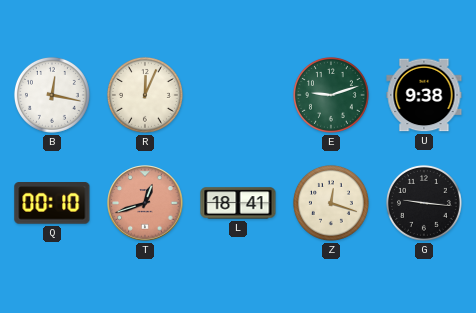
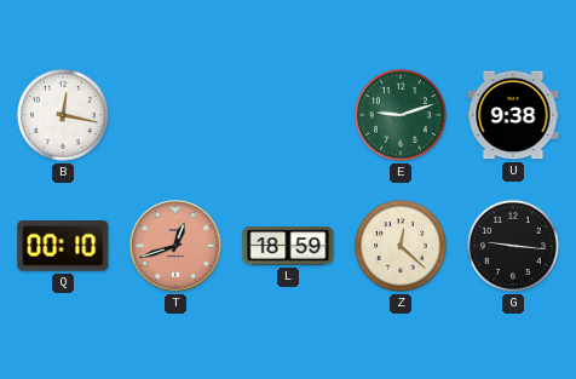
R: 12:04 -> none (145, 95)
L: 18:41 -> 18:59 (288, 246)
Z: 12:18 -> 12:22 (401, 246)
